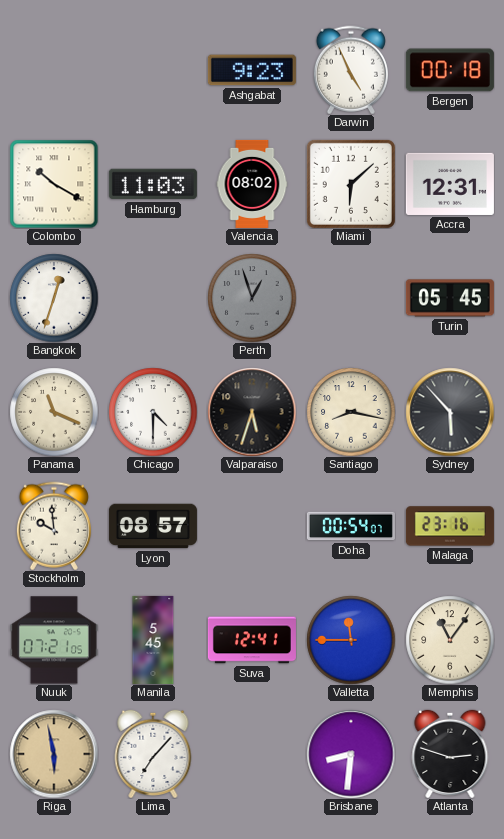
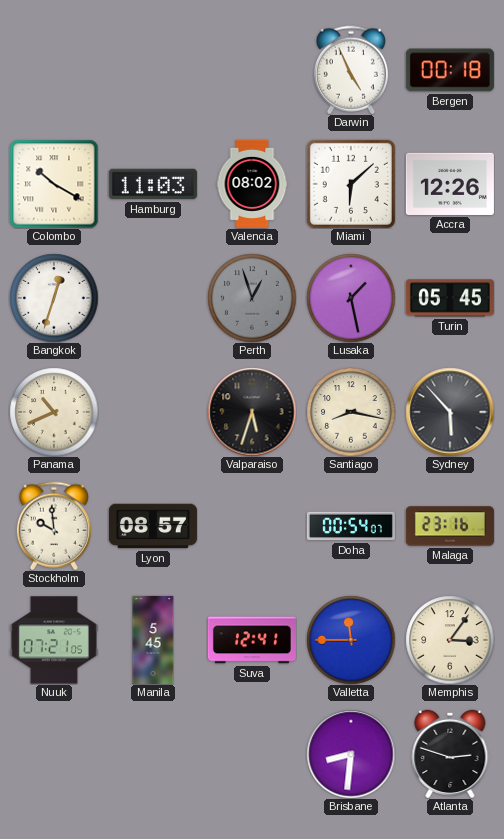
Ashgabat: 9:23 -> none (252, 70)
Accra: 12:31 -> 12:26 (450, 184)
Lusaka: none -> 1:28 (351, 298)
Panama: 11:19 -> 10:41 (54, 412)
Chicago: 4:30 -> none (153, 412)
Memphis: 11:06 -> 3:06 (450, 640)
Riga: 5:58 -> none (54, 754)
Lima: 7:07 -> none (153, 753)
